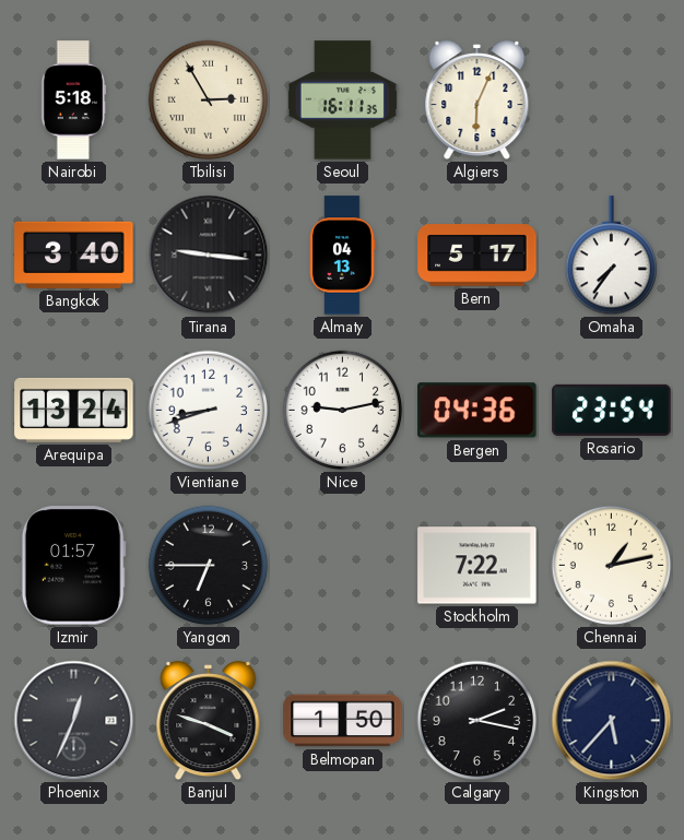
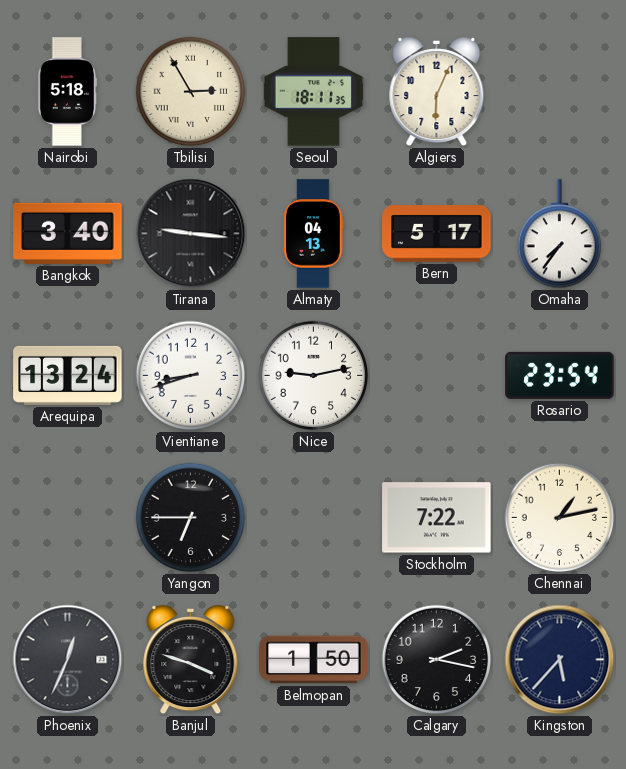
Seoul: 16:11 -> 18:11 (313, 92)
Bergen: 04:36 -> none (477, 411)
Izmir: 01:57 -> none (73, 566)
